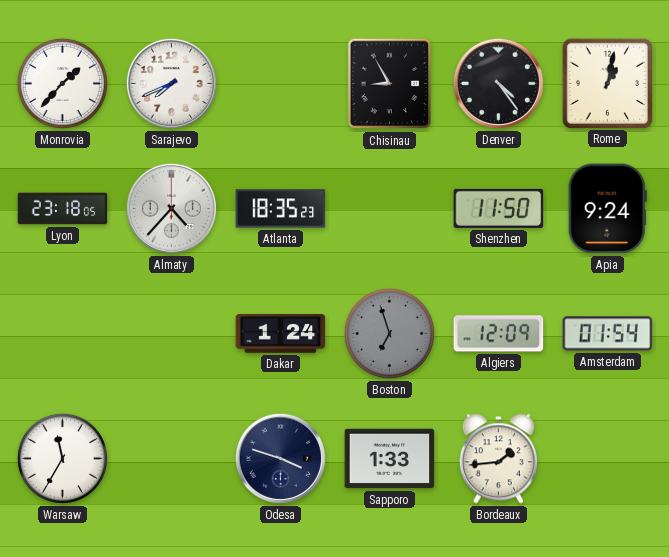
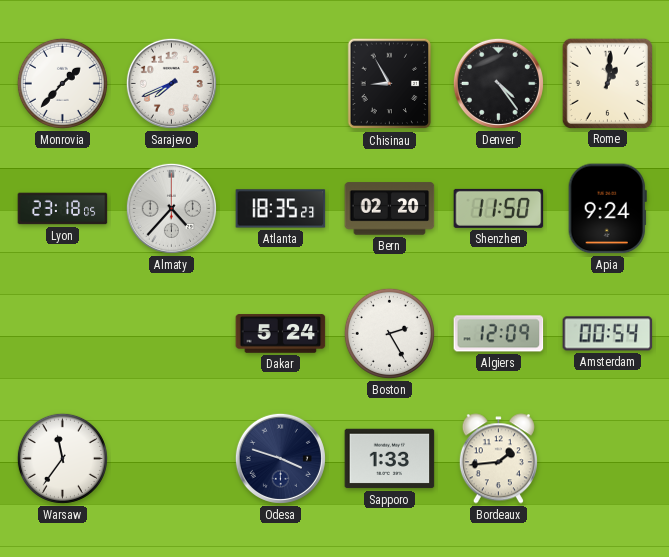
Rome: 1:02 -> 1:01 (607, 83)
Bern: none -> 02:20 (390, 209)
Dakar: 1:24 -> 5:24 (281, 334)
Boston: 6:57 -> 2:25 (389, 333)
Boston dial: grey -> white (389, 333)
Amsterdam: 01:54 -> 00:54 (608, 334)
Warsaw: 11:35 -> 11:36 (62, 458)
